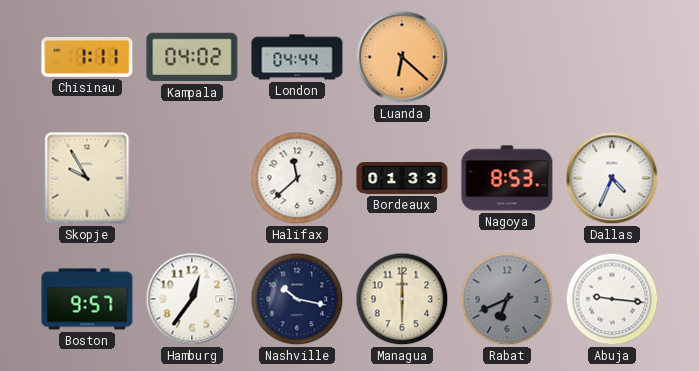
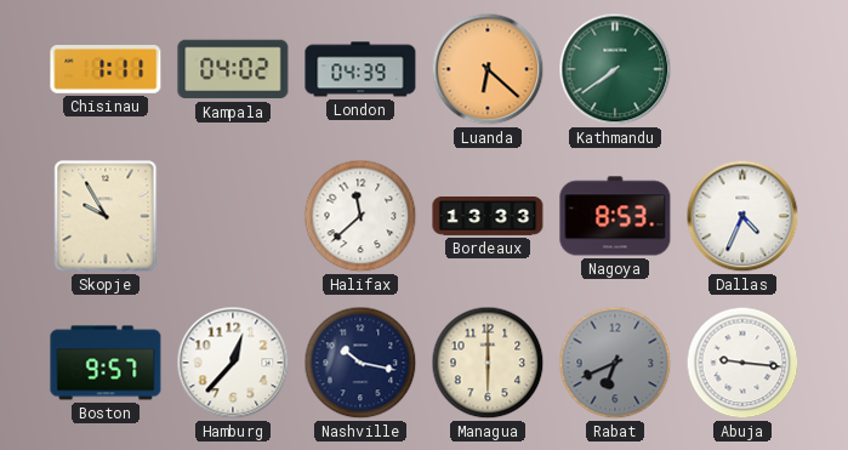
London: 04:44 -> 04:39 (360, 69)
Kathmandu: none -> 7:39 (615, 69)
Bordeaux: 01:33 -> 13:33 (488, 217)
Hamburg: 12:36 -> 12:37 (233, 363)
